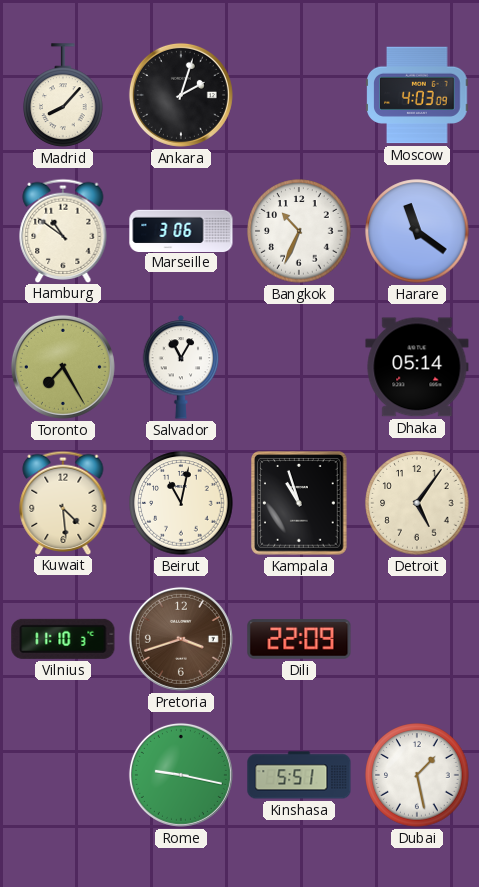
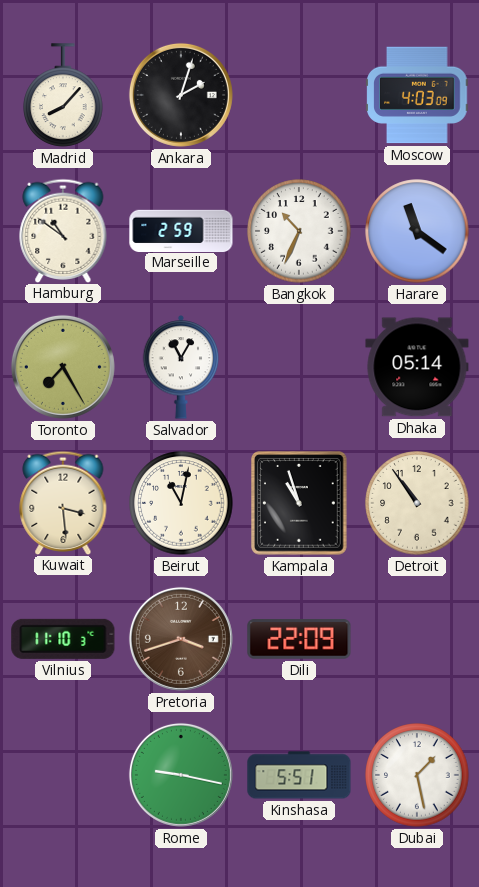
Marseille: 3:06 -> 2:59 (181, 230)
Kuwait: 4:29 -> 3:29 (63, 502)
Detroit: 5:06 -> 10:54 (417, 503)
